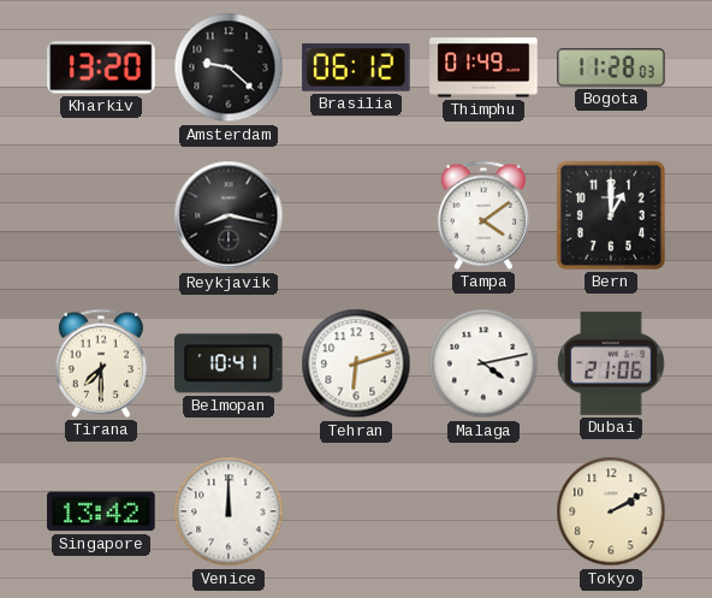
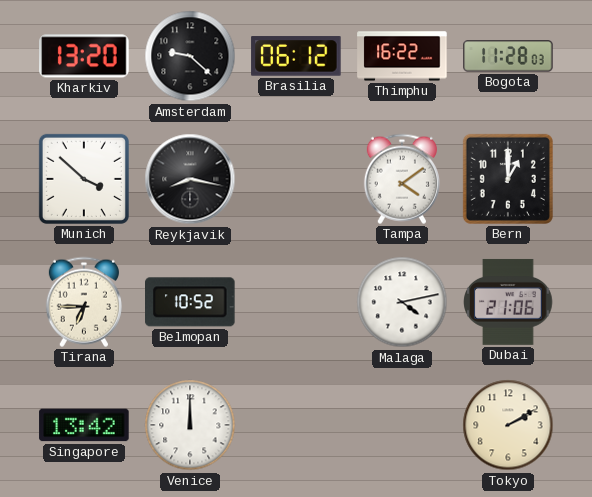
Thimphu: 01:49 -> 16:22 (402, 56)
Munich: none -> 3:52 (84, 179)
Tirana: 7:30 -> 6:45 (84, 302)
Belmopan: 10:41 -> 10:52 (191, 302)
Tehran: 6:12 -> none (356, 363)
